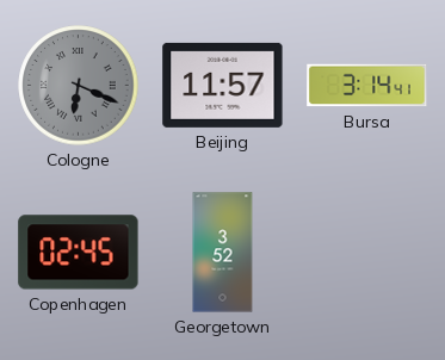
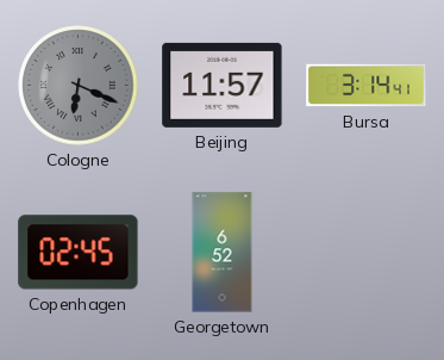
Georgetown: 3:52 -> 6:52 (223, 253)
